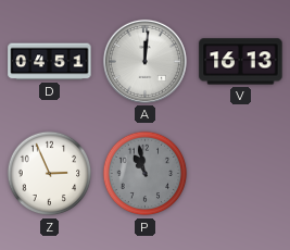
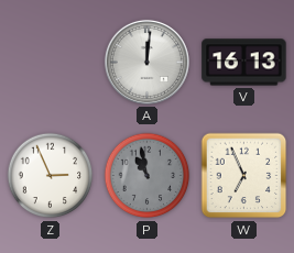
D: 04:51 -> none (50, 62)
W: none -> 6:56 (244, 176)
